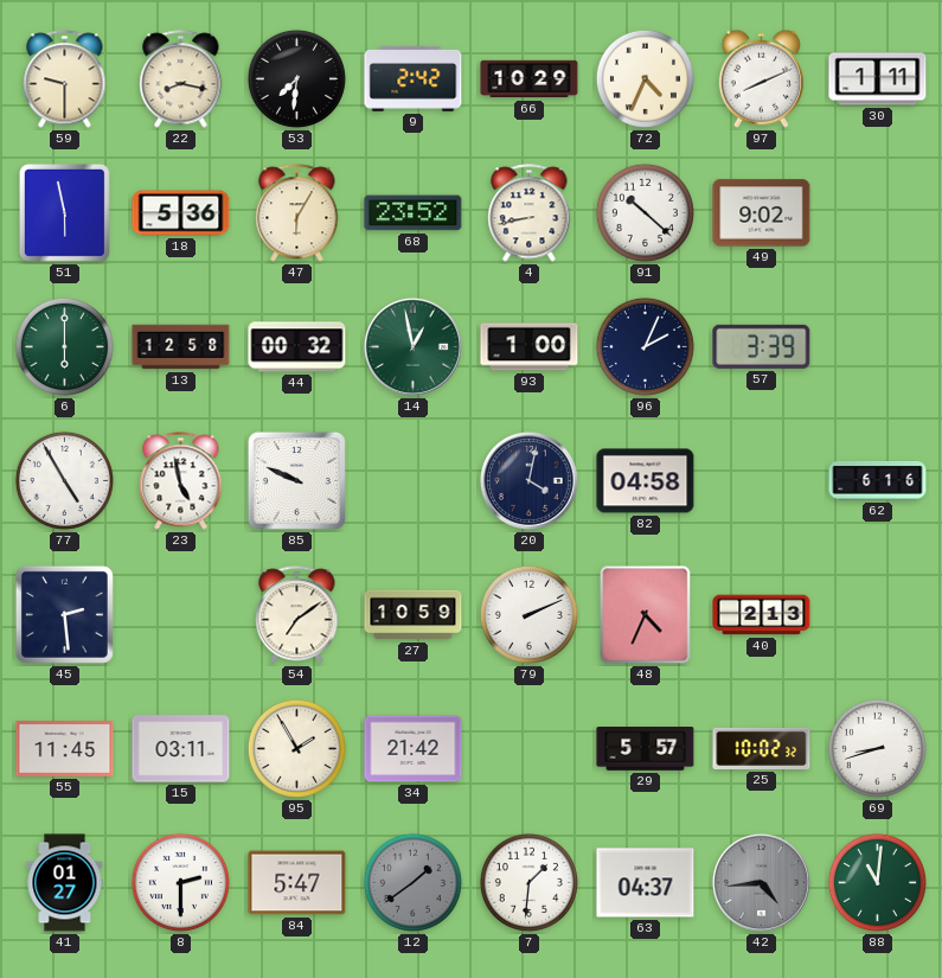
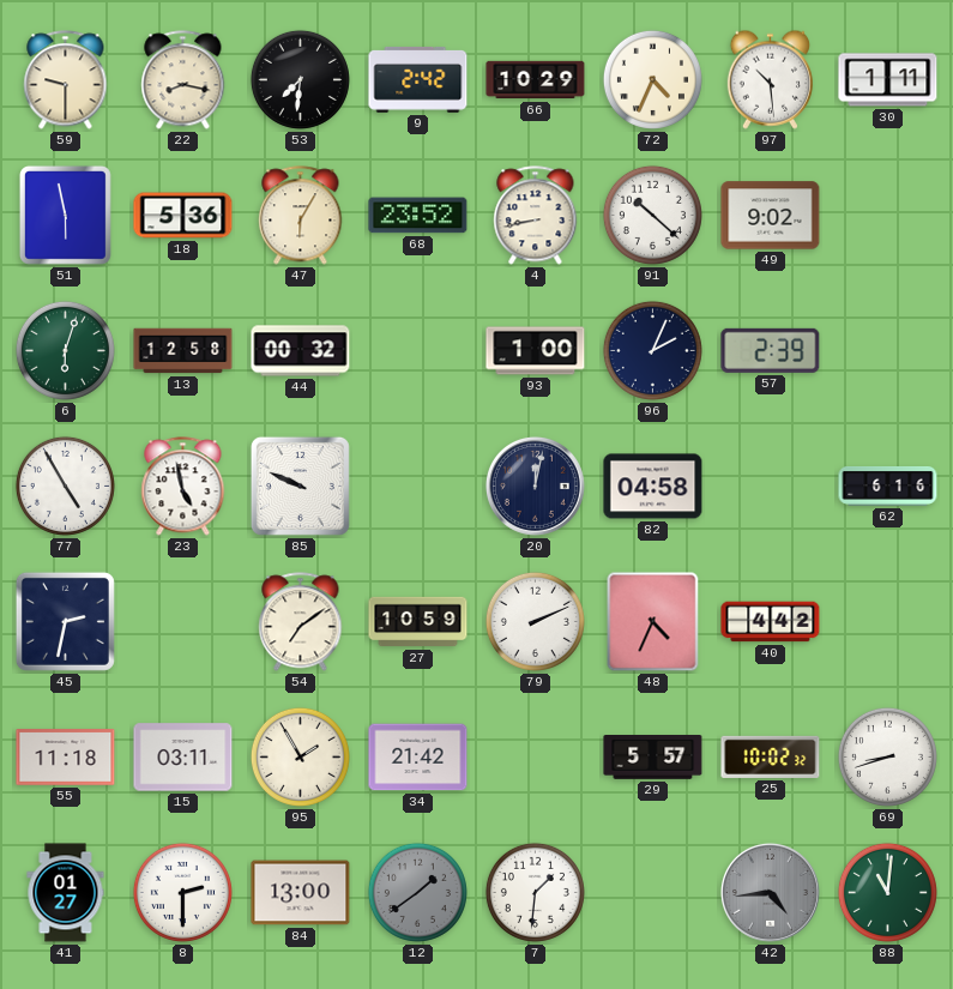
97: 8:11 -> 10:29 (770, 79)
6: 6:00 -> 6:03 (65, 350)
14: 12:58 -> none (412, 346)
57: 3:39 -> 2:39 (771, 350)
20: 4:02 -> 12:02 (535, 486)
45: 2:29 -> 2:32 (65, 621)
40: 2:13 -> 4:42 (771, 622)
55: 11:45 -> 11:18 (66, 758)
84: 5:47 -> 13:00 (301, 893)
63: 04:37 -> none (646, 883)
